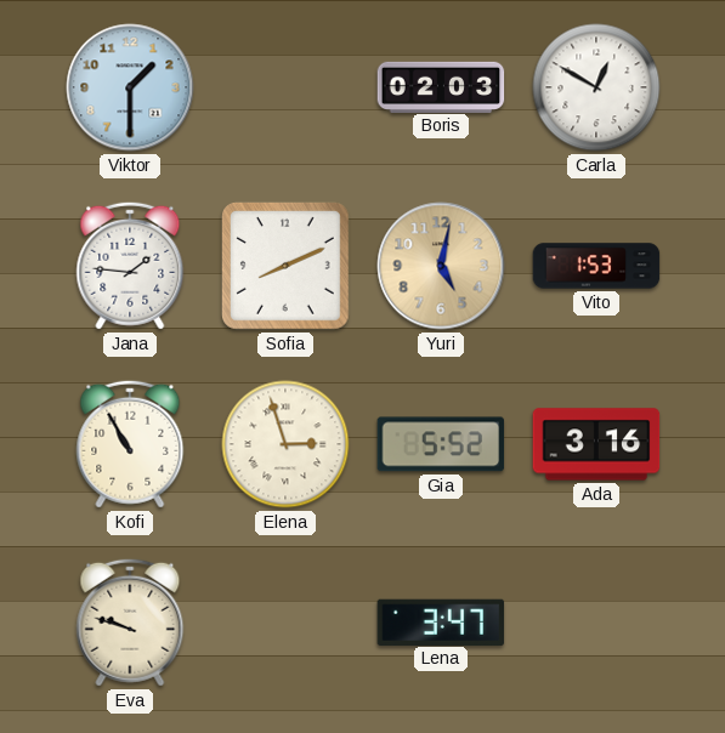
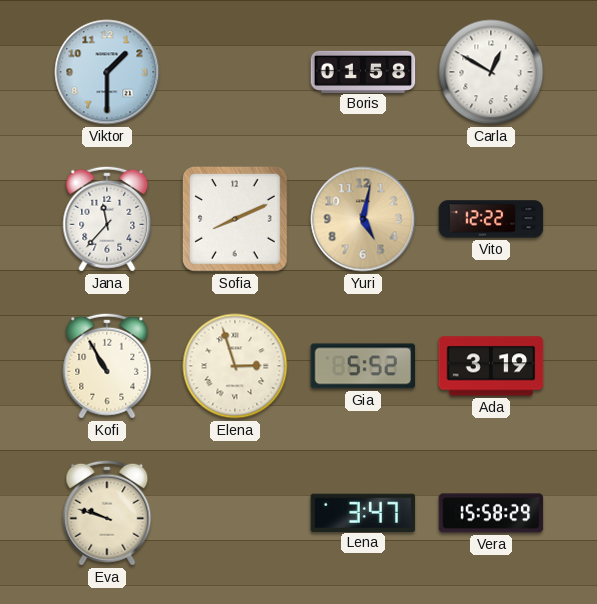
Boris: 02:03 -> 01:58 (363, 71)
Jana: 1:46 -> 11:37 (107, 219)
Vito: 1:53 -> 12:22 (491, 219)
Ada: 3:16 -> 3:19 (491, 366)
Vera: none -> 15:58 (491, 513)
